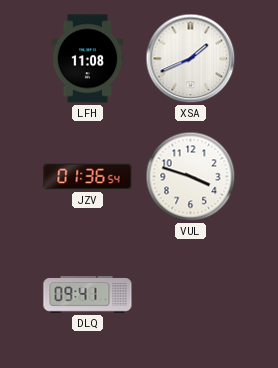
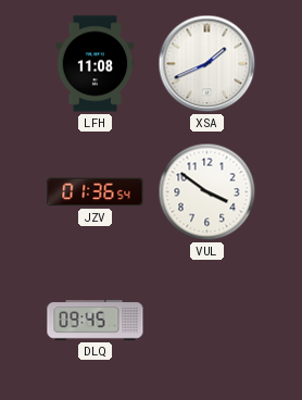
VUL: 3:48 -> 3:51 (207, 192)
DLQ: 09:41 -> 09:45 (96, 321)
